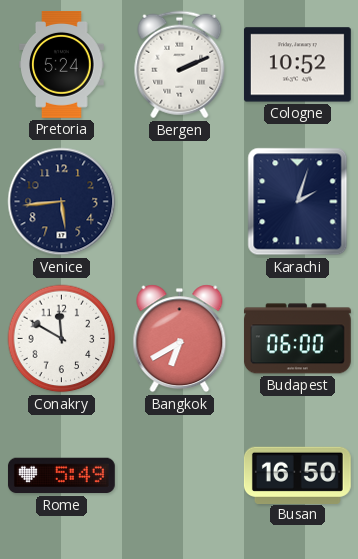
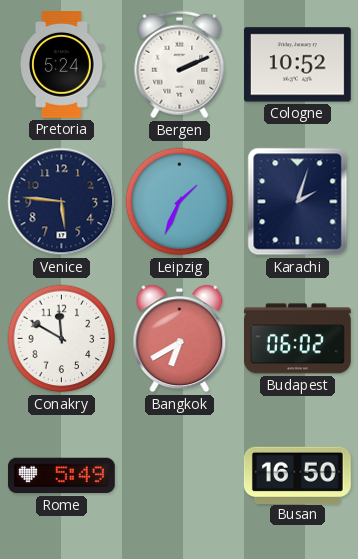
Venice: 5:44 -> 5:46 (62, 202)
Leipzig: none -> 1:34 (180, 202)
Budapest: 06:00 -> 06:02 (297, 339)
